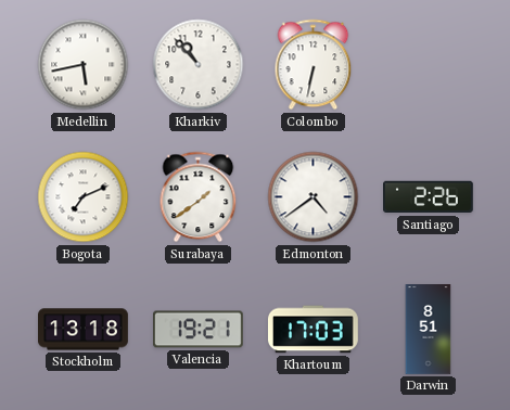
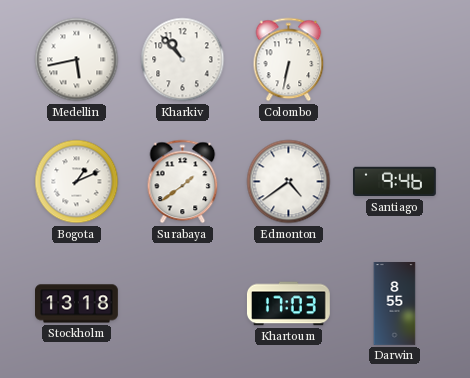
Bogota: 7:11 -> 1:11 (77, 182)
Santiago: 2:26 -> 9:46 (395, 182)
Valencia: 19:21 -> none (199, 330)
Darwin: 8:51 -> 8:55 (395, 304)
